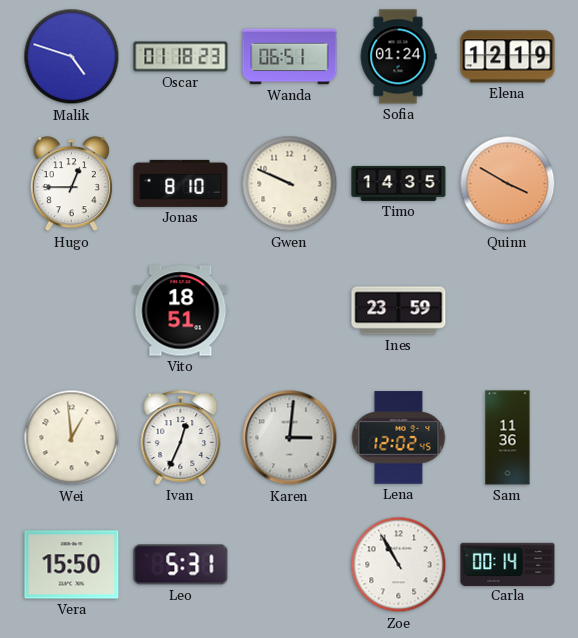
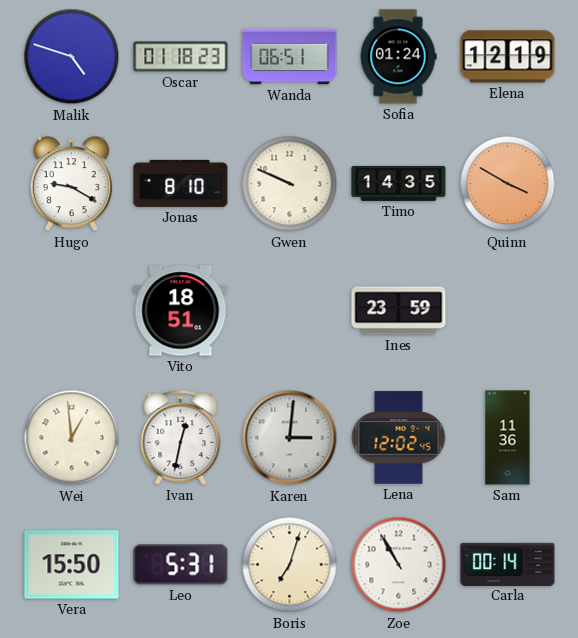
Hugo: 12:45 -> 9:20 (71, 184)
Ivan: 12:34 -> 12:32 (181, 438)
Boris: none -> 7:03 (290, 565)
